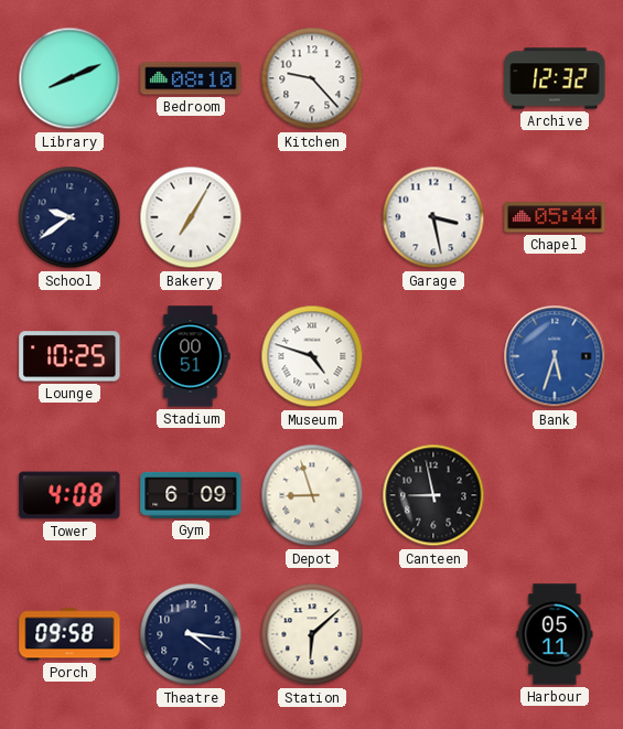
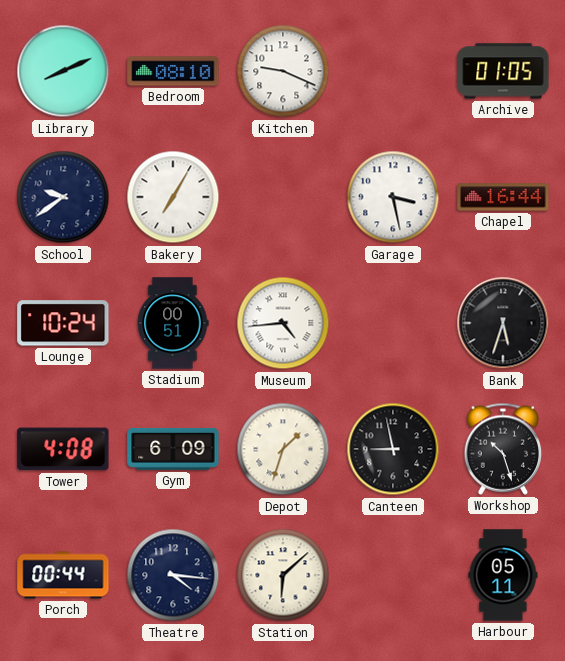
Kitchen: 9:23 -> 9:19 (283, 71)
Archive: 12:32 -> 01:05 (503, 71)
Chapel: 05:44 -> 16:44 (503, 197)
Lounge: 10:25 -> 10:24 (63, 323)
Museum: 4:48 -> 4:44 (283, 323)
Bank dial: blue -> black (503, 323)
Depot: 8:57 -> 1:33 (283, 449)
Workshop: none -> 10:27 (503, 449)
Porch: 09:58 -> 00:44 (63, 575)
